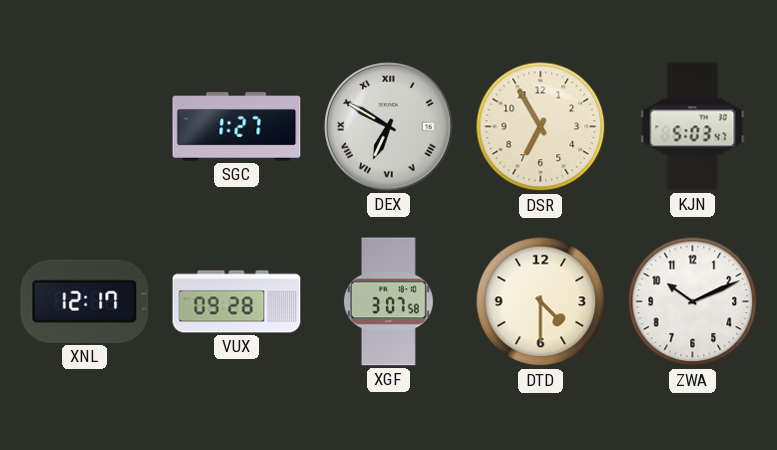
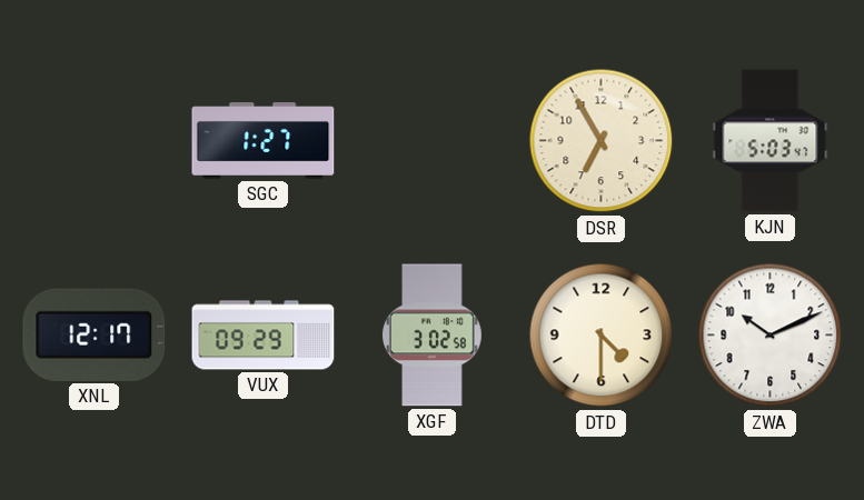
DEX: 6:50 -> none (389, 127)
VUX: 09:28 -> 09:29 (264, 336)
XGF: 3:07 -> 3:02 (431, 336)
